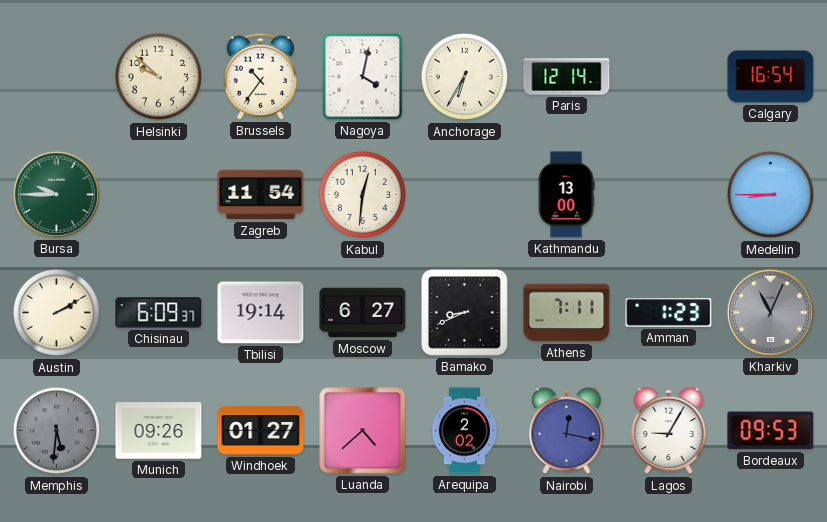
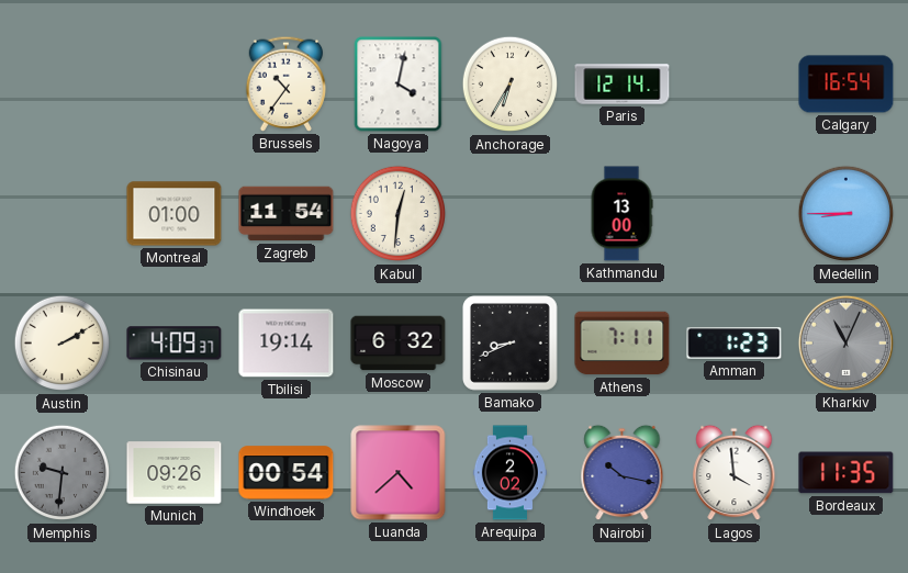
Helsinki: 9:52 -> none (159, 77)
Bursa: 9:45 -> none (56, 194)
Montreal: none -> 01:00 (175, 214)
Chisinau: 6:09 -> 4:09 (175, 344)
Moscow: 6:27 -> 6:32 (399, 344)
Memphis: 5:31 -> 9:31 (63, 473)
Windhoek: 01:27 -> 00:54 (287, 473)
Nairobi: 12:17 -> 10:17 (623, 473)
Lagos: 9:05 -> 3:59 (735, 473)
Bordeaux: 09:53 -> 11:35 (847, 473)
